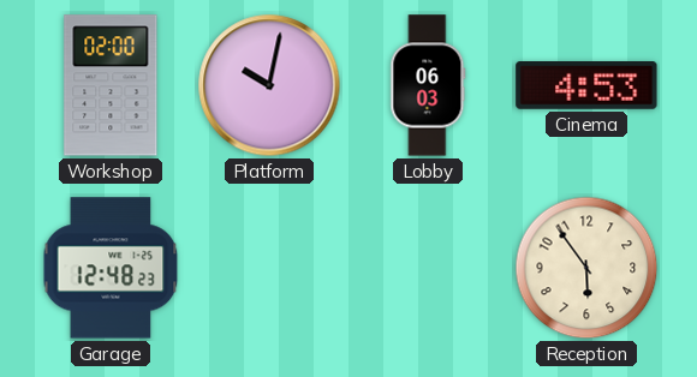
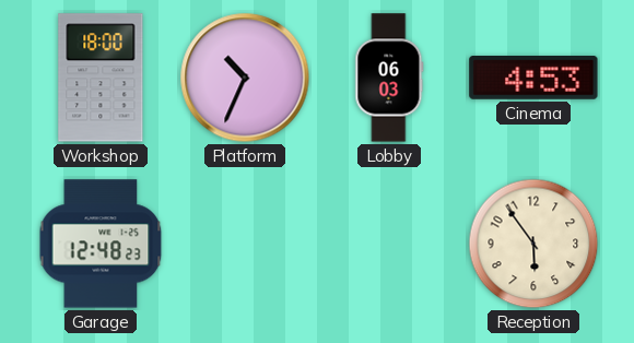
Workshop: 02:00 -> 18:00 (101, 78)
Platform: 10:02 -> 10:34 (245, 78)
